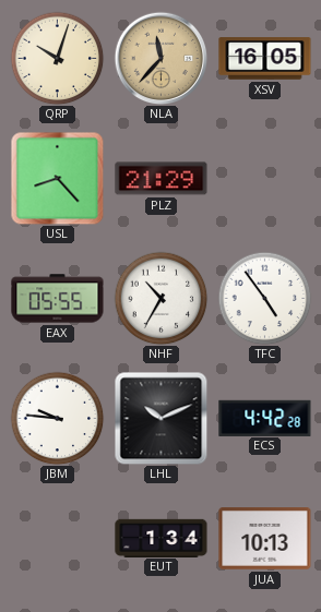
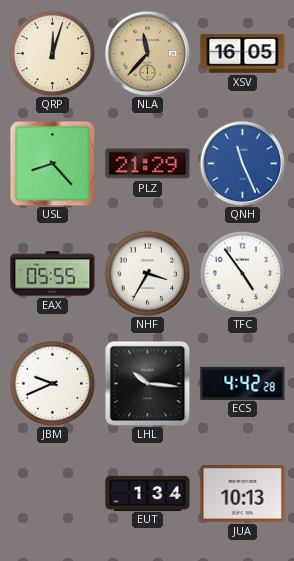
QRP: 10:03 -> 12:03 (52, 53)
QNH: none -> 11:26 (242, 163)
NHF: 10:35 -> 3:35 (147, 273)
JBM: 9:46 -> 9:41 (52, 383)
LHL: 10:11 -> 10:16 (147, 383)
